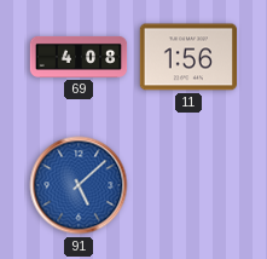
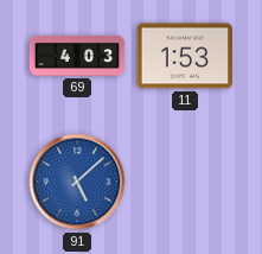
69: 4:08 -> 4:03 (77, 56)
11: 1:56 -> 1:53 (184, 56)
